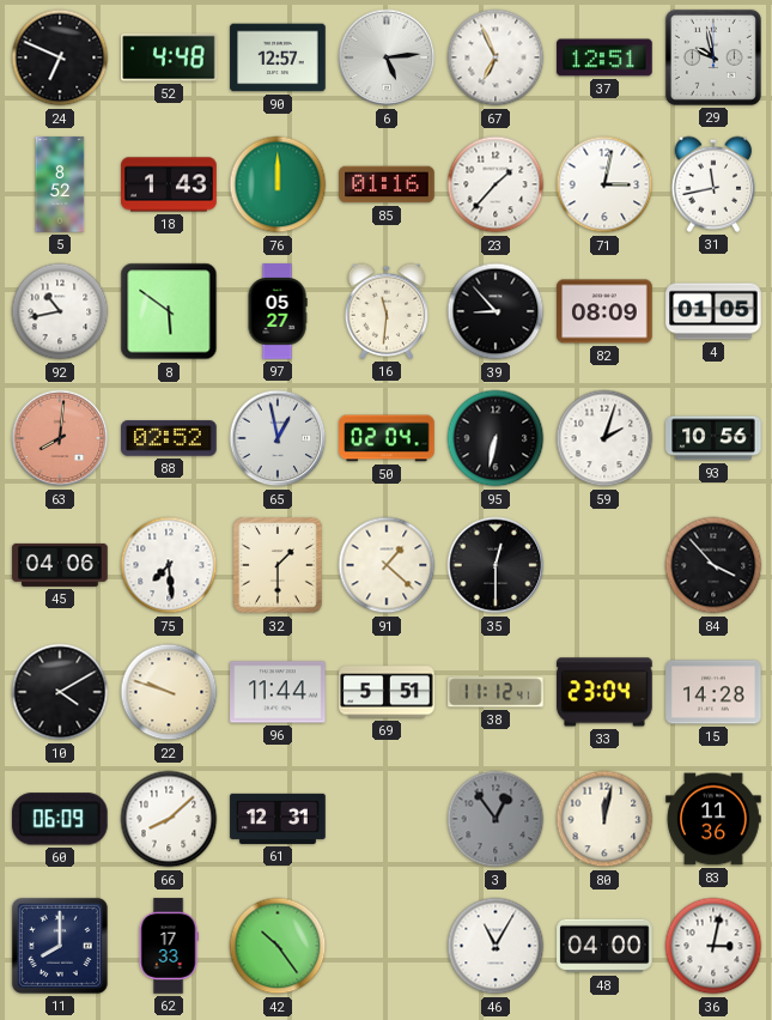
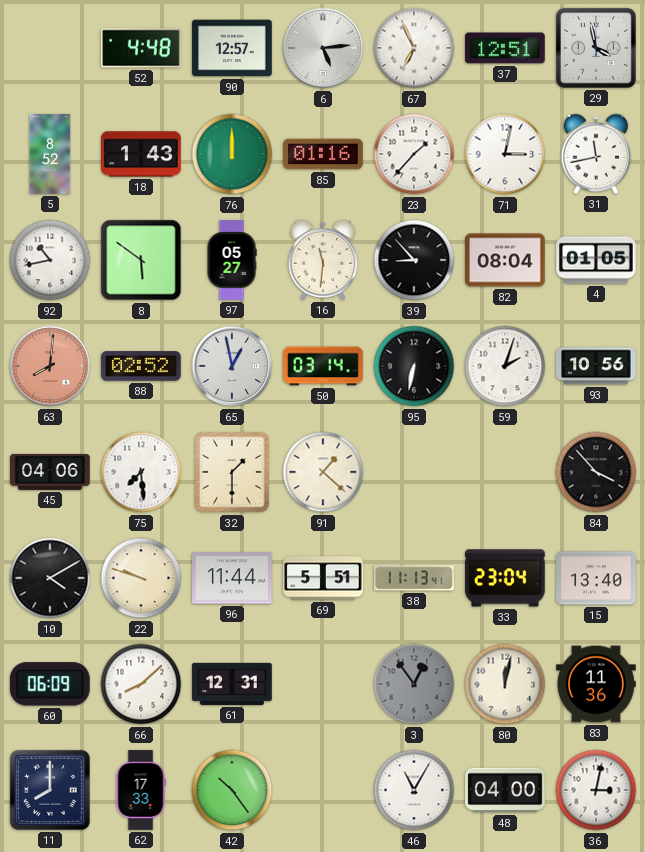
24: 6:49 -> none (60, 57)
29: 9:58 -> 3:58 (596, 48)
82: 08:09 -> 08:04 (505, 260)
50: 02:04 -> 03:14 (323, 366)
35: 12:30 -> none (496, 565)
38: 11:12 -> 11:13 (414, 578)
15: 14:28 -> 13:40 (596, 578)
